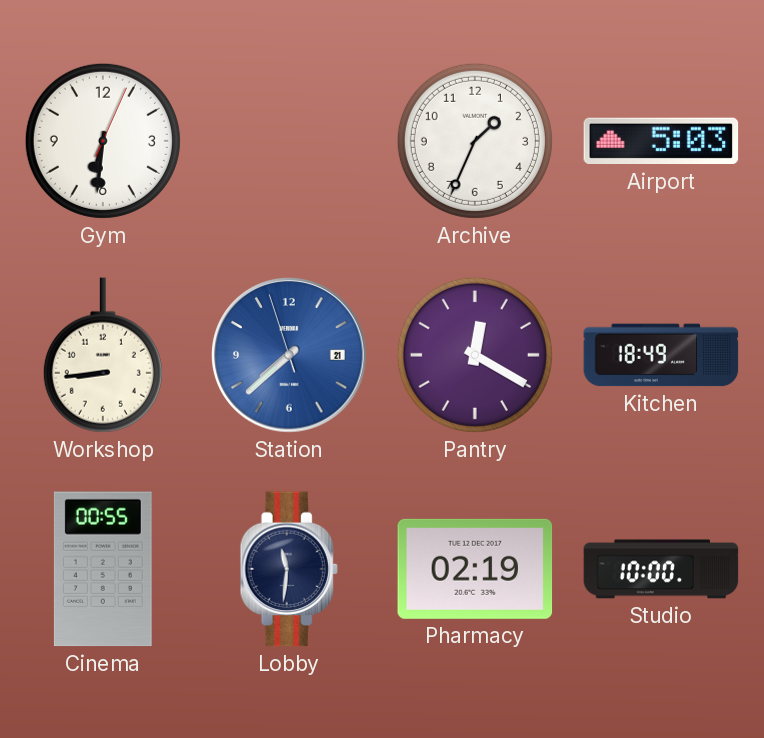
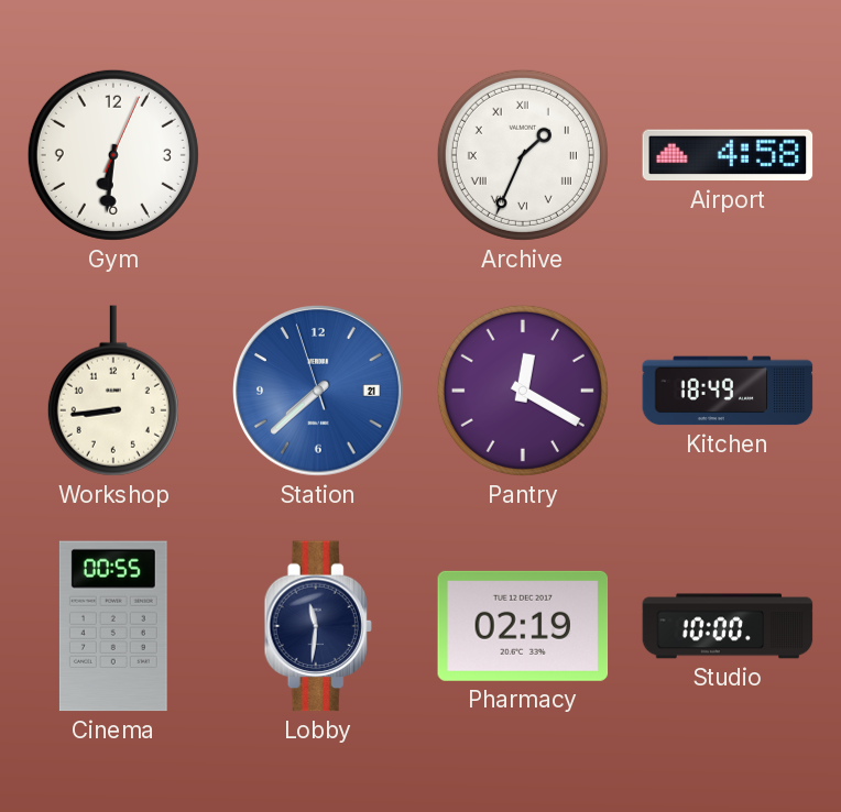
Archive numerals: Arabic -> Roman (523, 155)
Airport: 5:03 -> 4:58 (728, 155)
